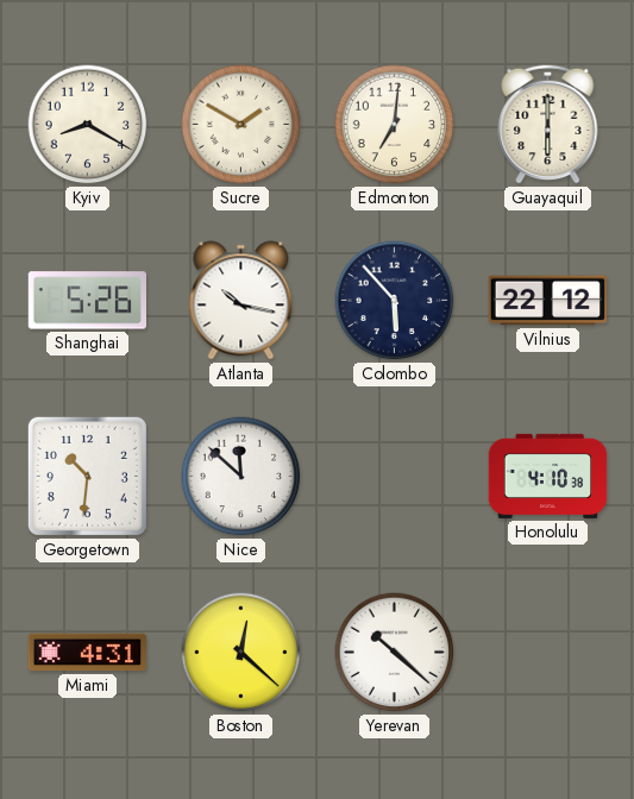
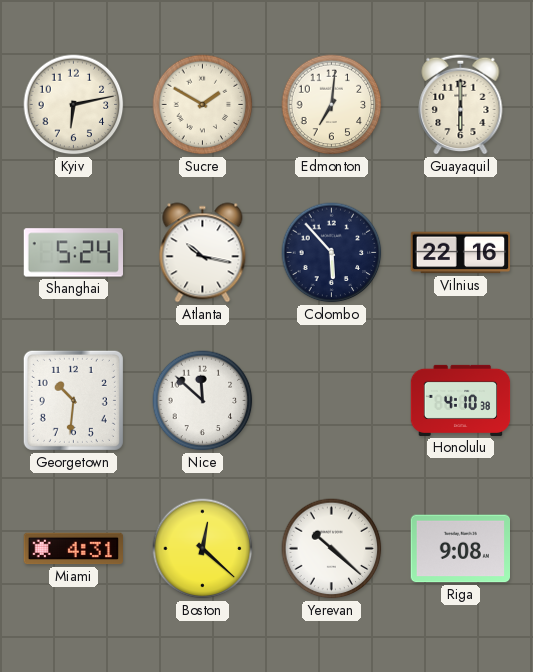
Kyiv: 8:20 -> 6:13 (74, 105)
Shanghai: 5:26 -> 5:24 (73, 253)
Vilnius: 22:12 -> 22:16 (461, 253)
Riga: none -> 9:08 (461, 549)
